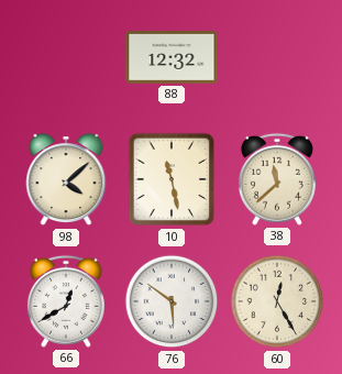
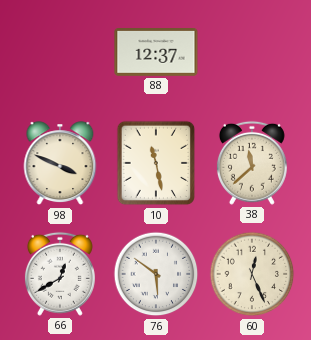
88: 12:32 -> 12:37 (156, 53)
98: 4:08 -> 3:49 (60, 164)
60: 12:25 -> 12:26 (252, 274)
